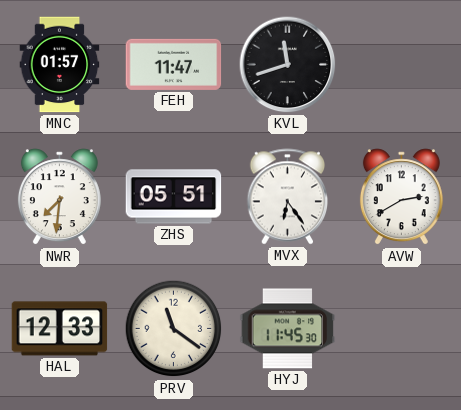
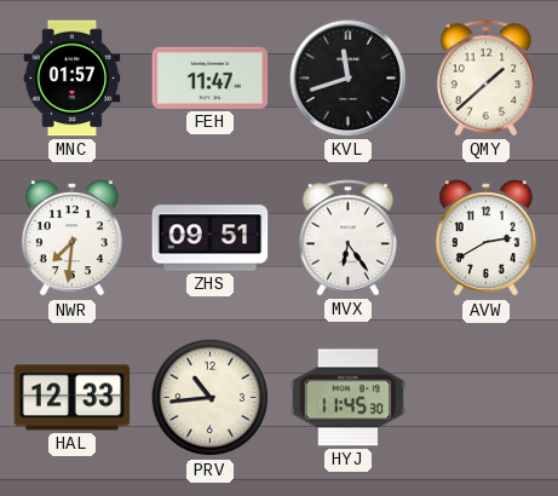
QMY: none -> 1:38 (487, 79)
ZHS: 05:51 -> 09:51 (211, 238)
PRV: 11:21 -> 10:44 (211, 398)
